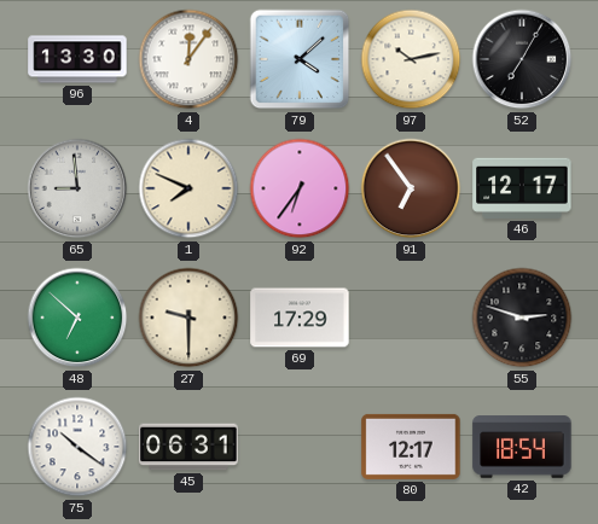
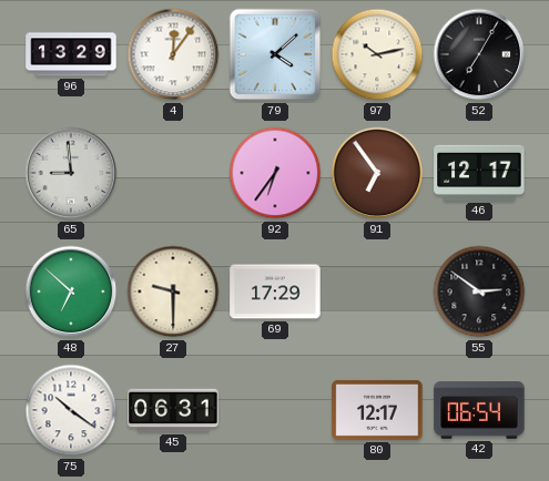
96: 13:30 -> 13:29 (71, 54)
1: 7:49 -> none (188, 188)
55: 2:48 -> 2:51 (479, 291)
42: 18:54 -> 06:54 (479, 410)
